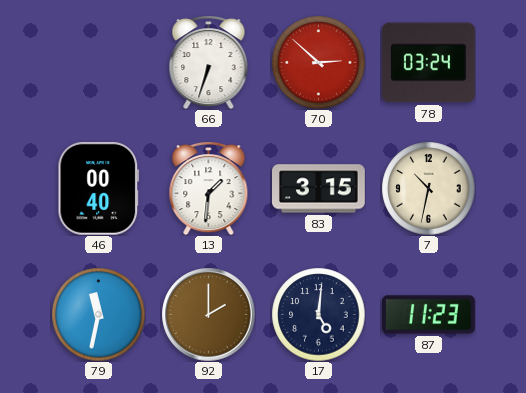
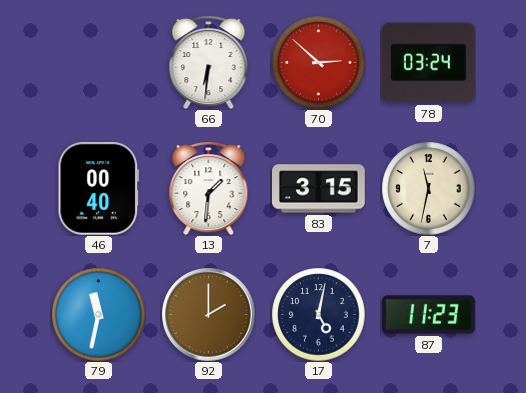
66: 6:33 -> 6:31 (209, 63)
7: 10:32 -> 11:32 (428, 188)
17: 5:01 -> 5:02 (318, 314)
